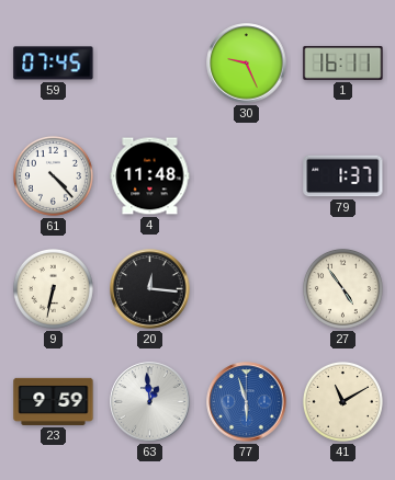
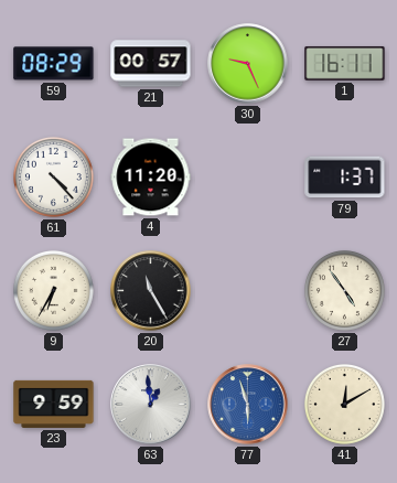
59: 07:45 -> 08:29 (54, 64)
21: none -> 00:57 (151, 64)
4: 11:48 -> 11:20 (151, 178)
9: 6:32 -> 6:35 (53, 290)
20: 12:16 -> 11:25 (151, 291)
41: 11:10 -> 12:10 (344, 404)
